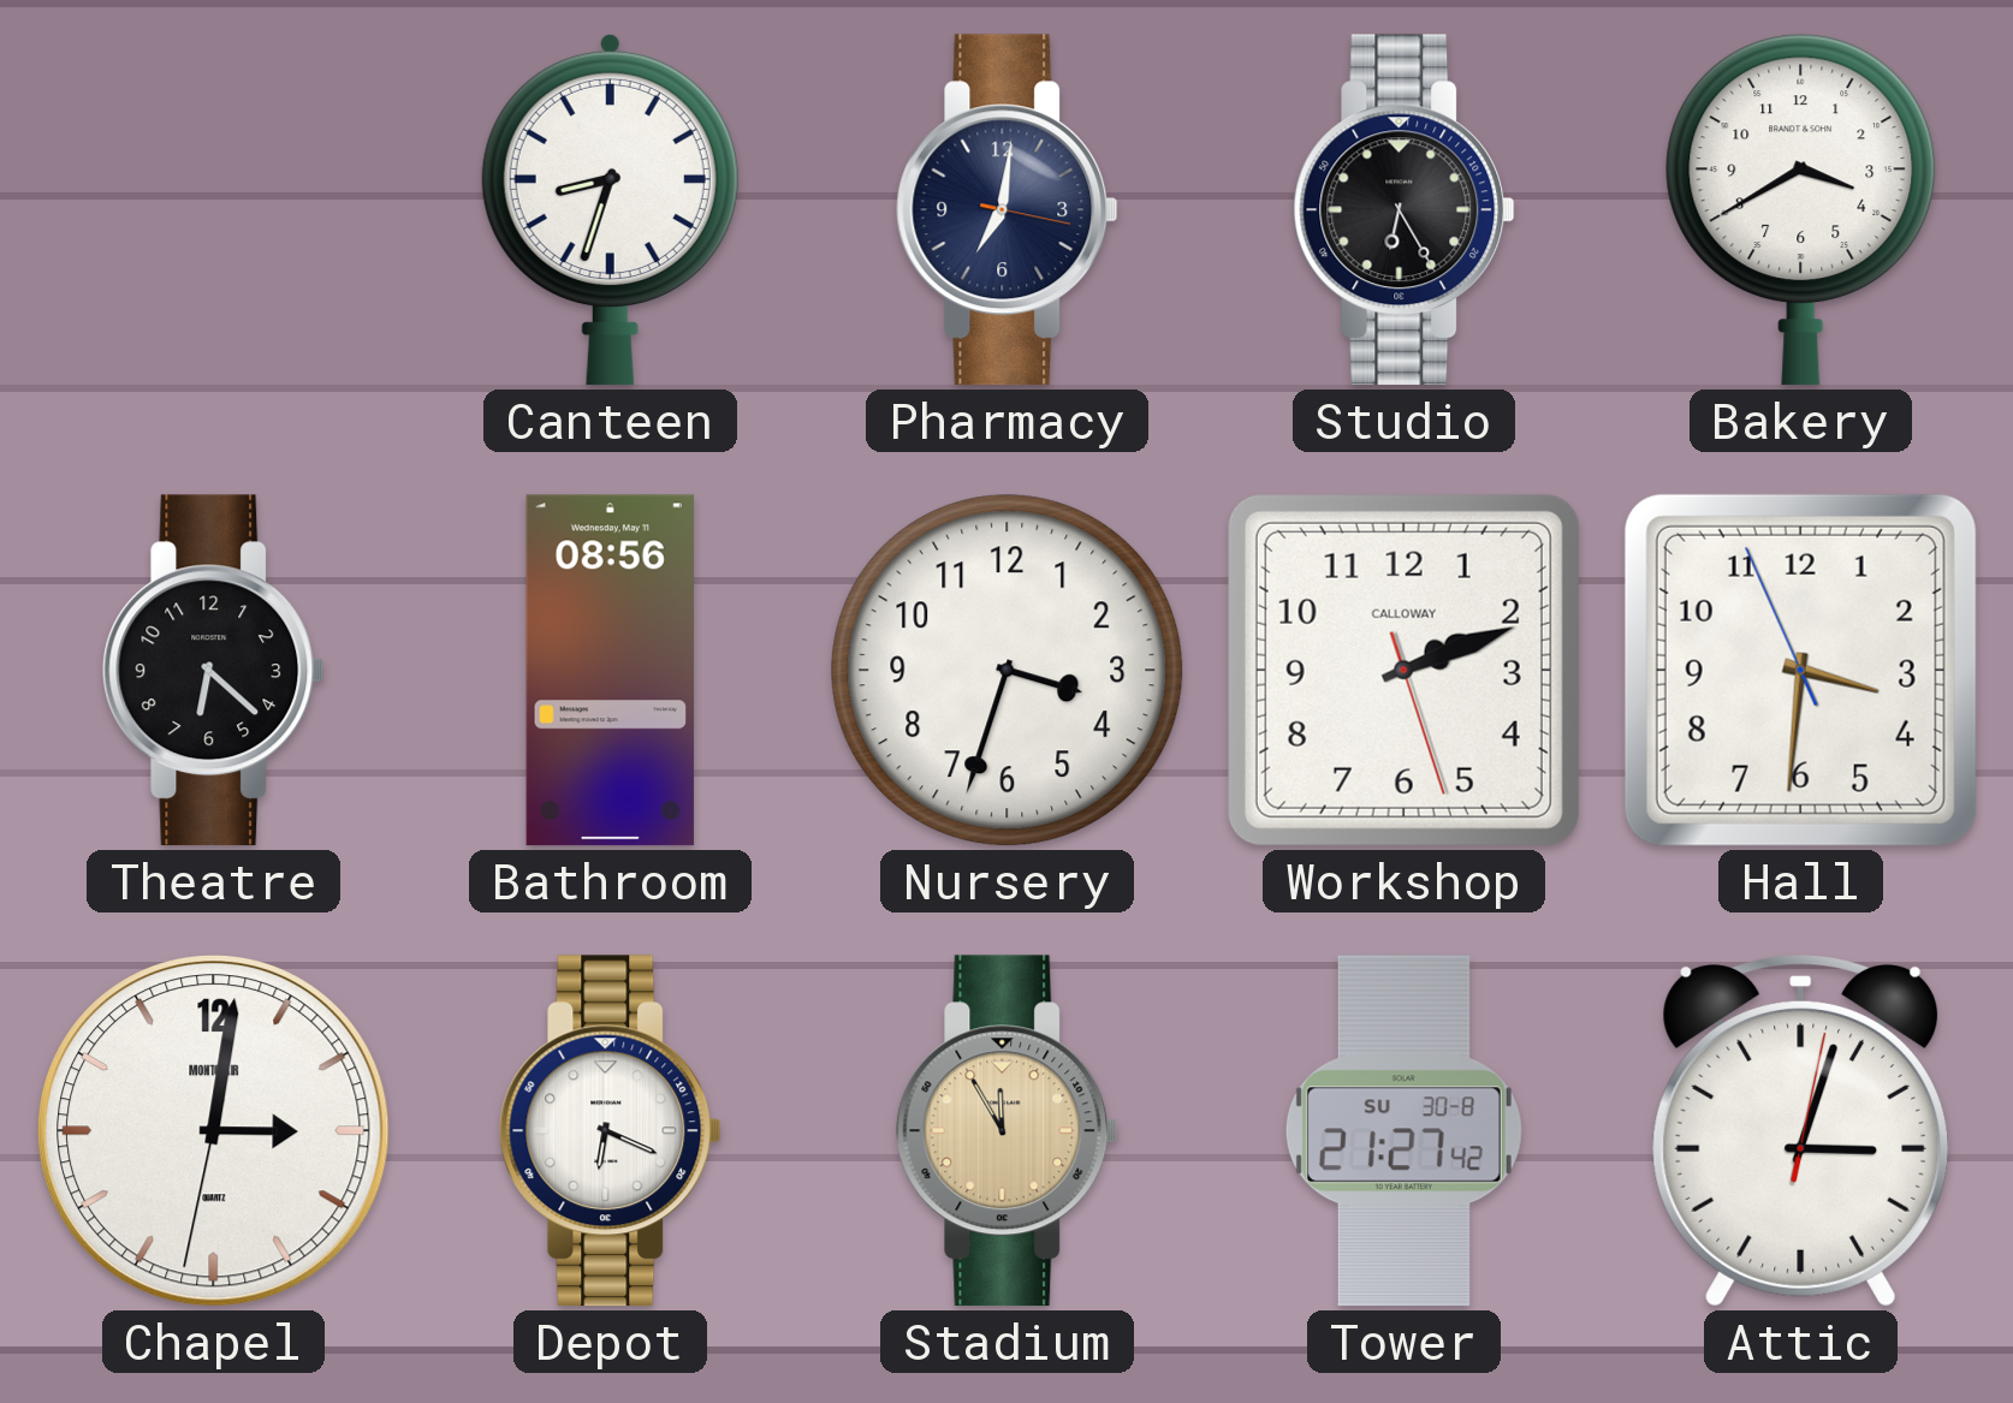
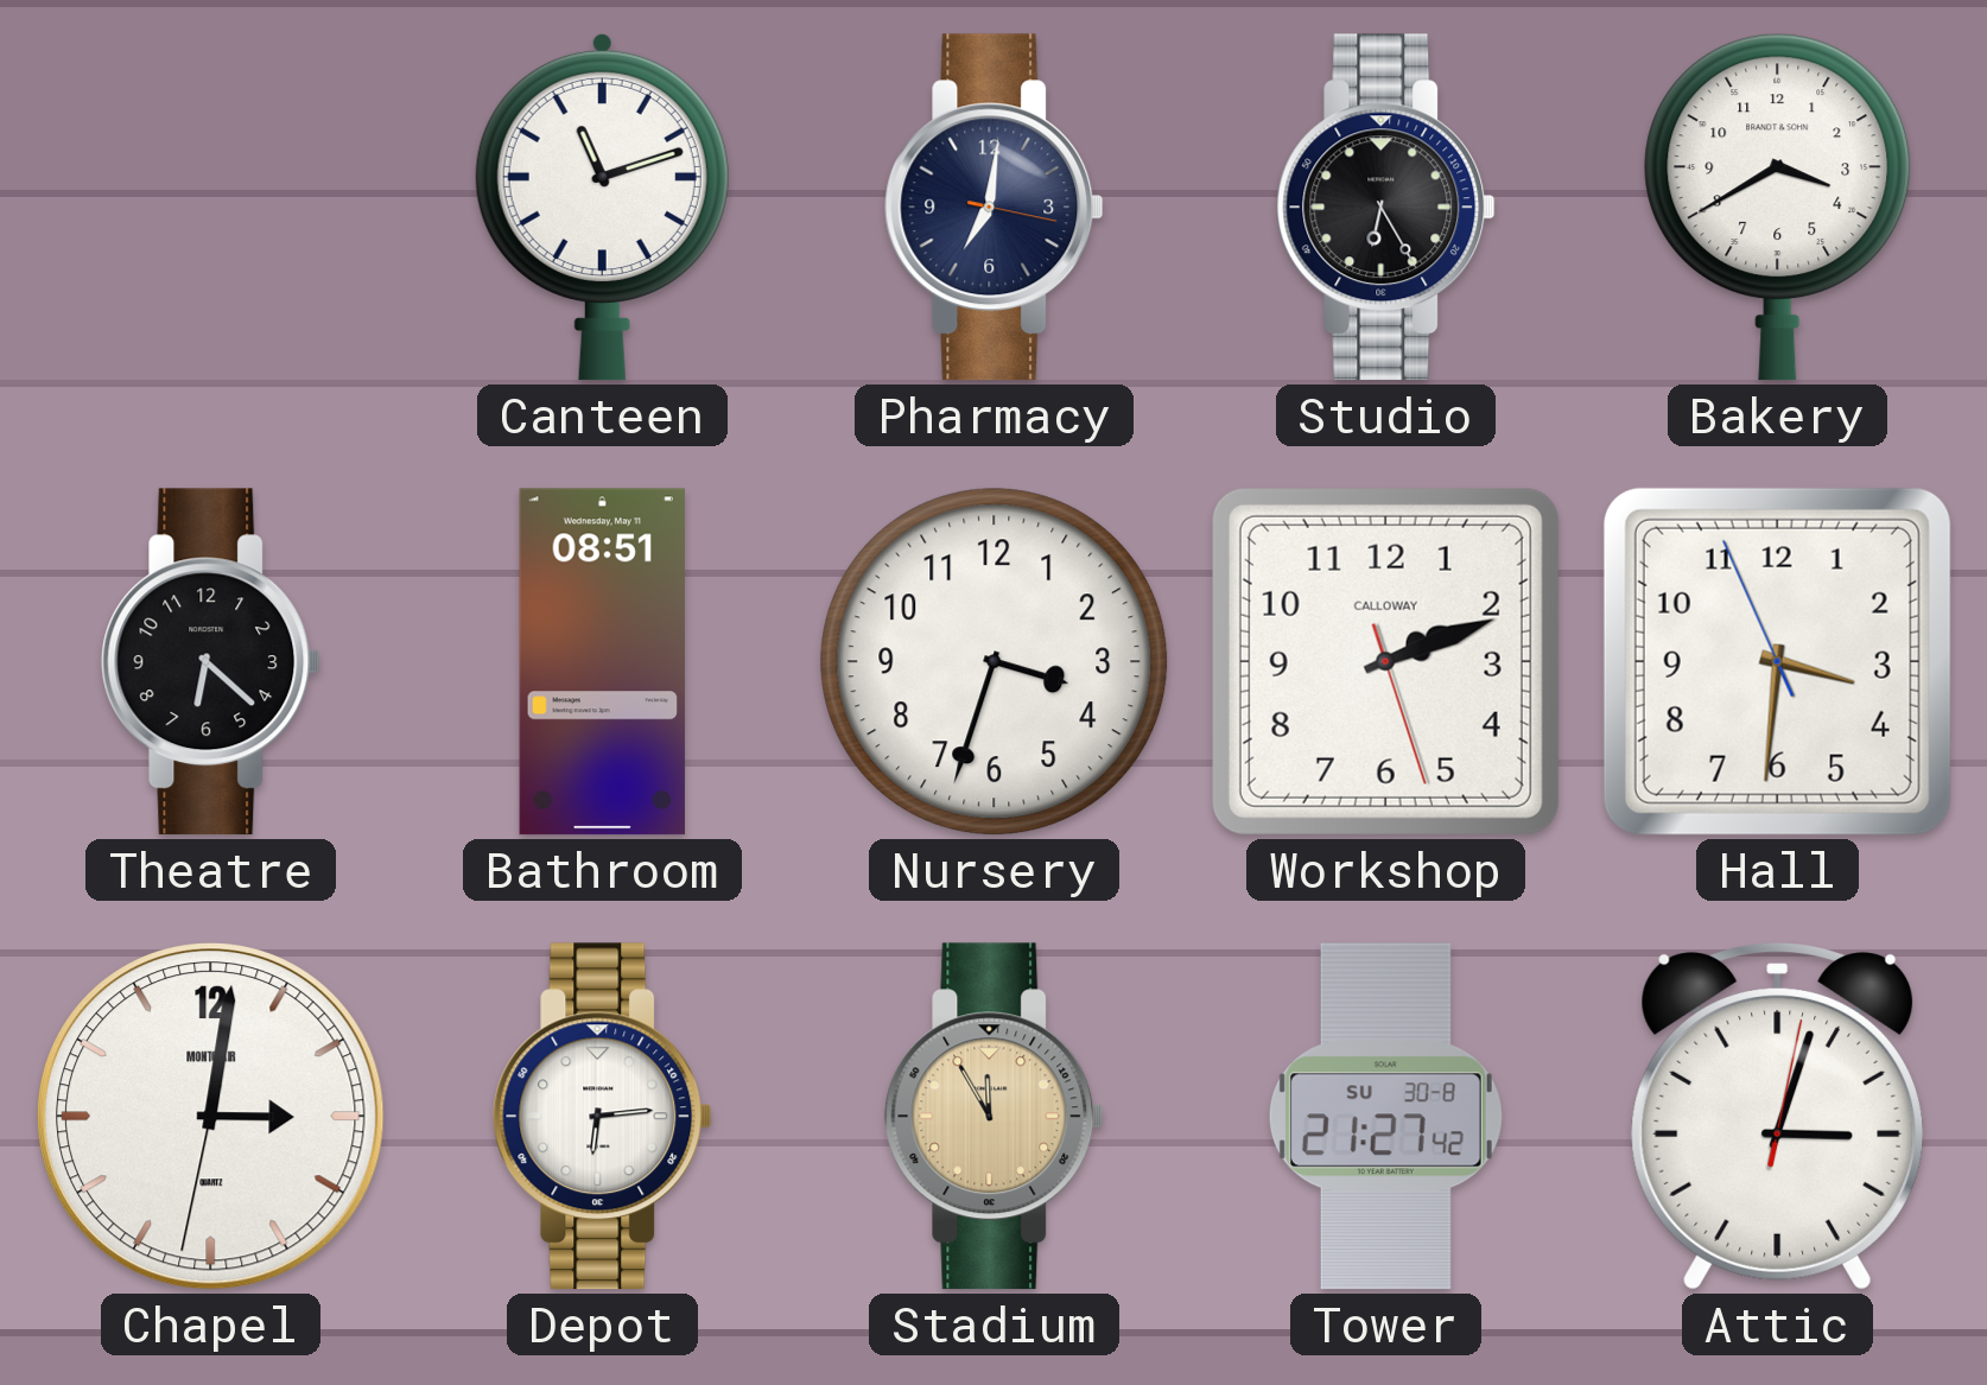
Canteen: 8:33 -> 11:12 (602, 207)
Bathroom: 08:56 -> 08:51 (602, 662)
Depot: 6:19 -> 6:14 (603, 1117)
